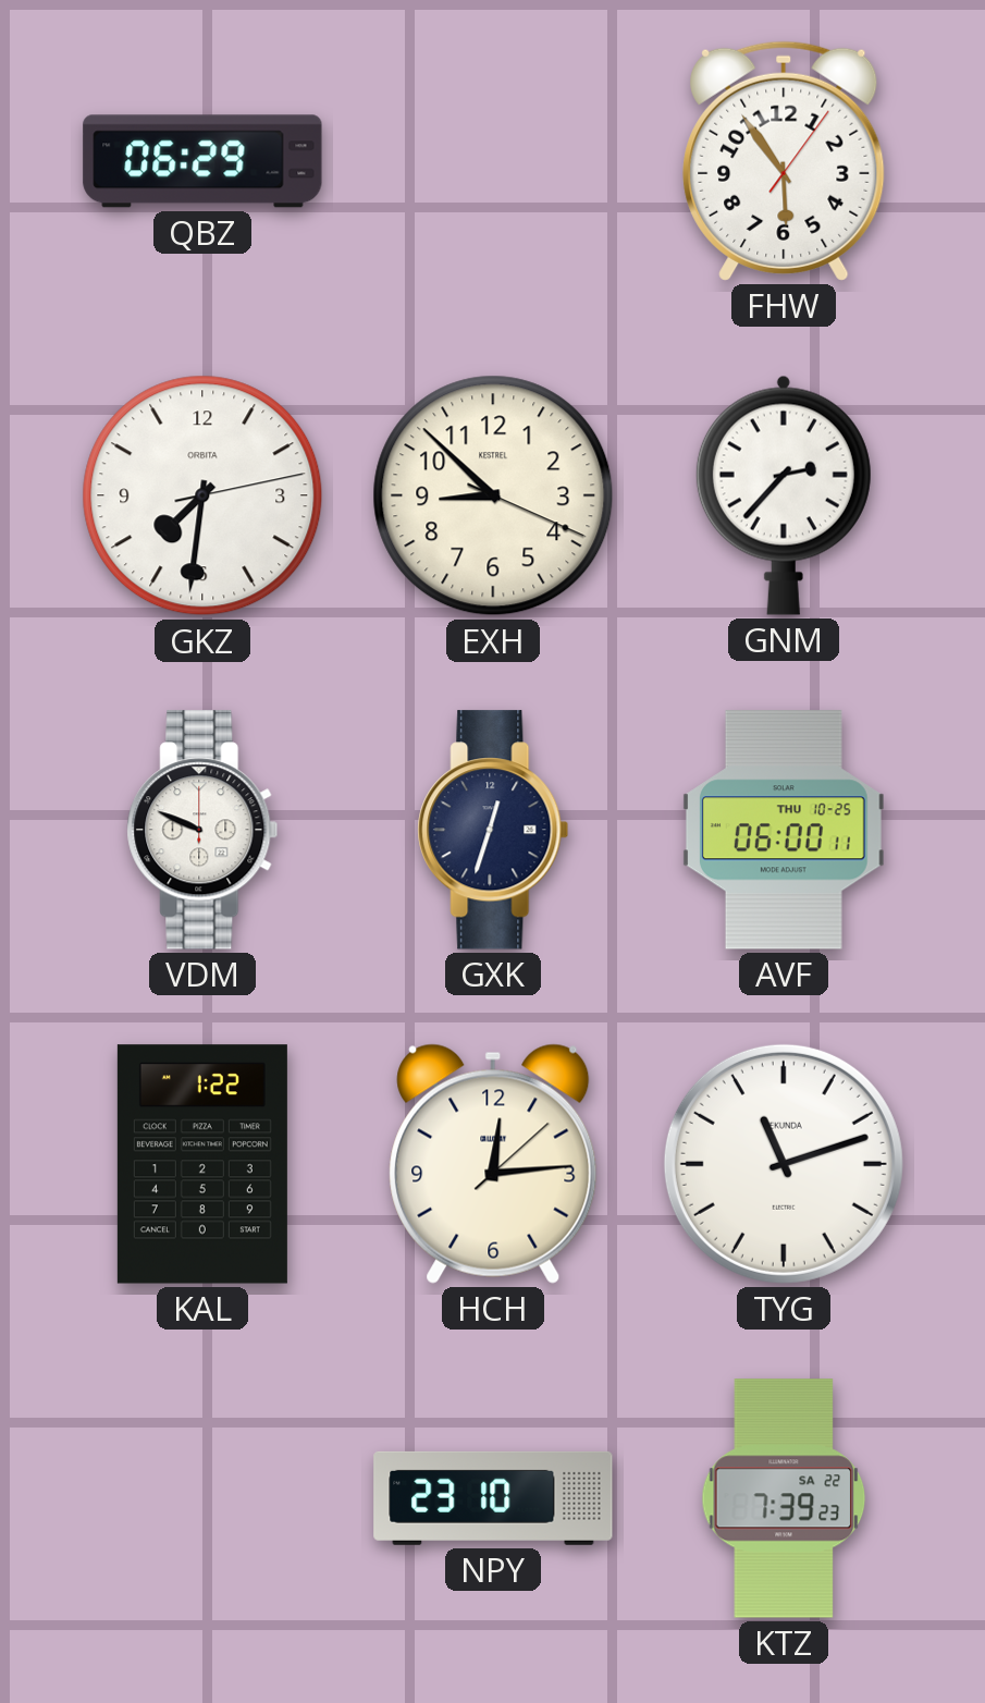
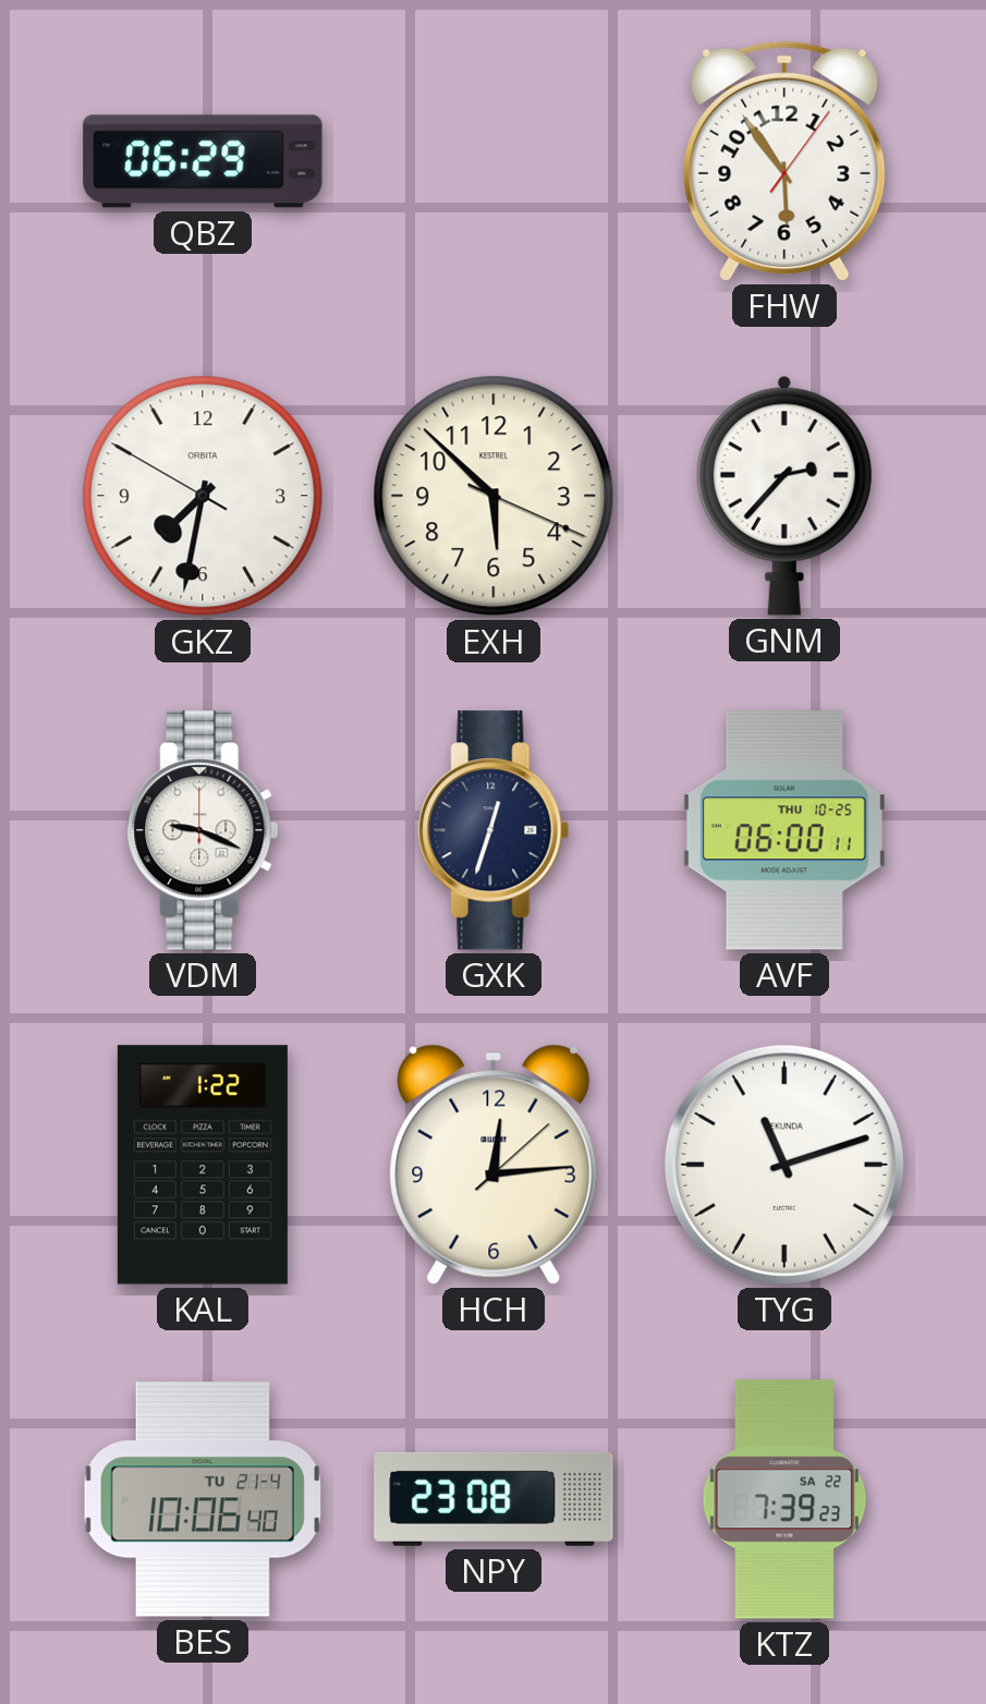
GKZ: 7:31:13 -> 7:31:50 (203, 496)
EXH: 8:52 -> 5:52 (494, 496)
VDM: 9:49 -> 9:19 (203, 830)
BES: none -> 10:06 (203, 1499)
NPY: 23:10 -> 23:08 (494, 1499)
